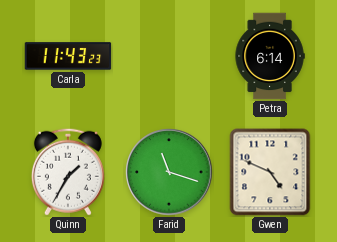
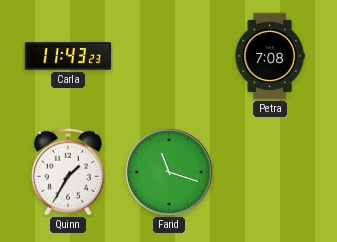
Petra: 6:14 -> 7:08 (270, 56)
Gwen: 4:49 -> none (270, 172)
